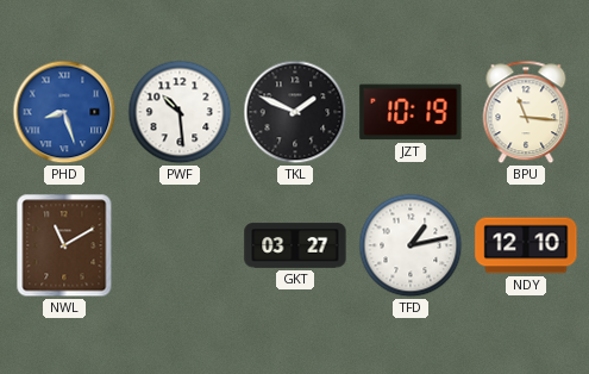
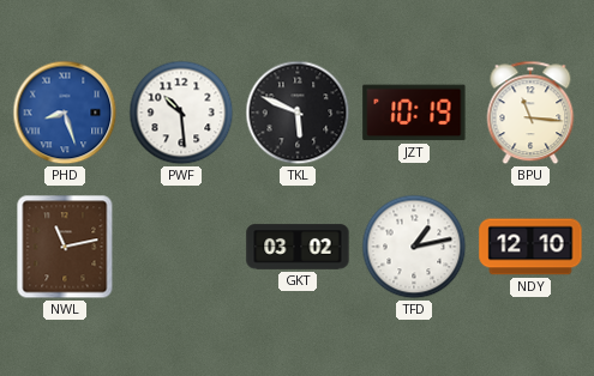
TKL: 1:49 -> 5:49 (298, 113)
NWL: 11:10 -> 11:13 (65, 247)
GKT: 03:27 -> 03:02 (298, 247)
